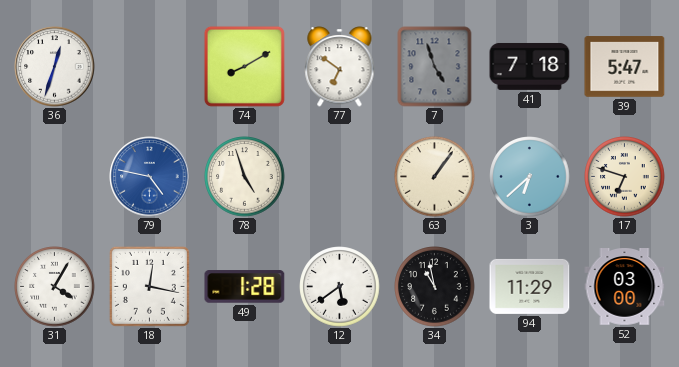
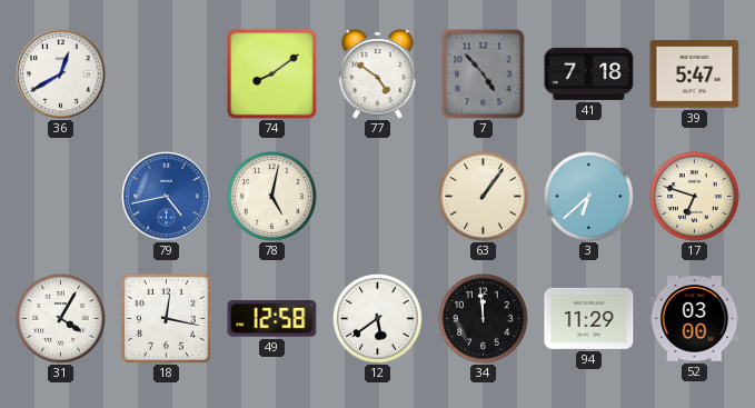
36: 12:33 -> 12:40 (61, 74)
74: 8:10 -> 8:09 (271, 73)
77: 6:51 -> 4:51 (378, 74)
7: 4:57 -> 4:53 (484, 74)
79: 4:47 -> 4:43 (167, 197)
78: 4:57 -> 5:02 (272, 197)
49: 1:28 -> 12:58 (272, 319)
34: 10:58 -> 11:59 (484, 319)
